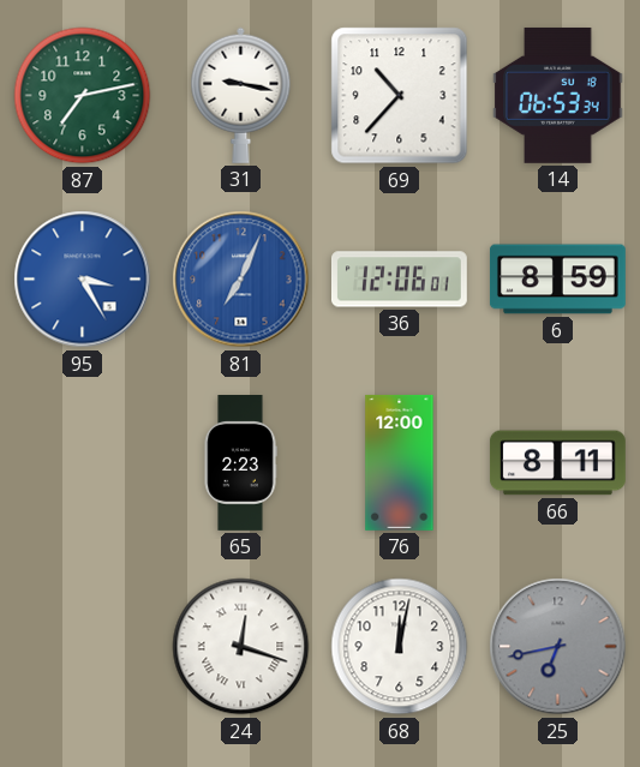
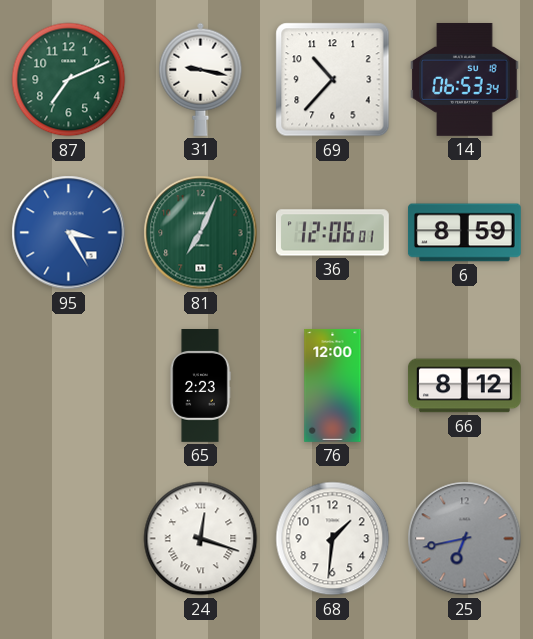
87: 7:13 -> 7:11 (69, 80)
81 dial: blue -> green (201, 233)
66: 8:11 -> 8:12 (464, 386)
68: 12:02 -> 1:31 (333, 539)
